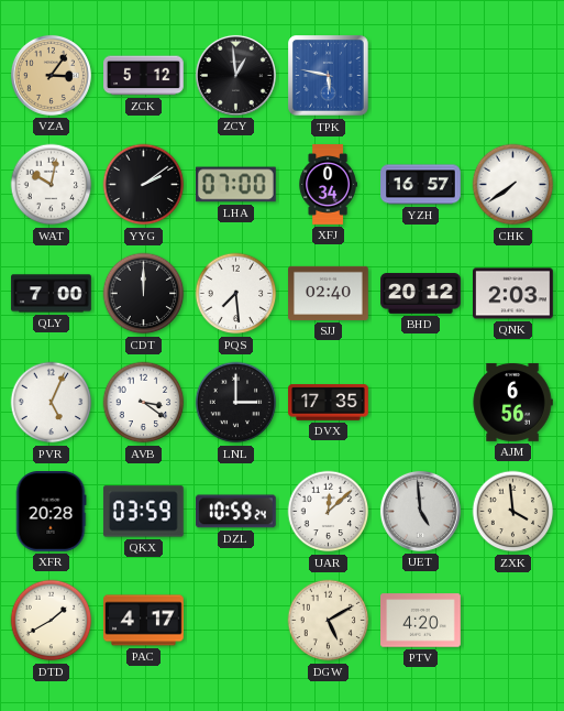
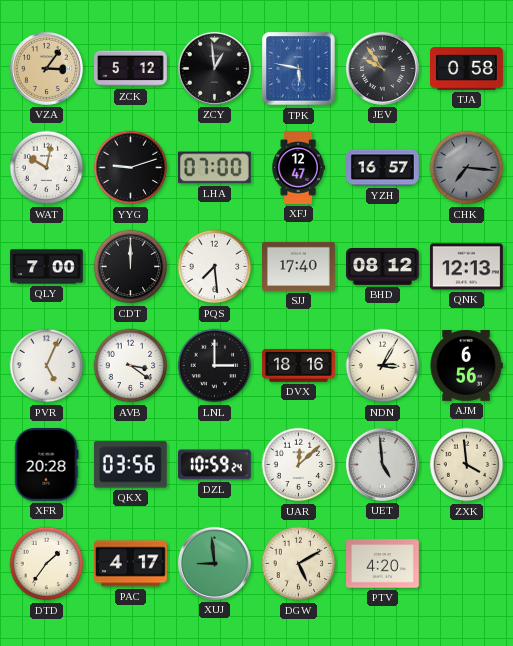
JEV: none -> 9:54 (382, 68)
TJA: none -> 0:58 (467, 69)
YYG: 2:09 -> 9:12 (131, 168)
XFJ: 0:34 -> 12:47 (298, 168)
CHK: 7:39 -> 7:16 (467, 168)
CHK dial: white -> grey (467, 168)
SJJ: 02:40 -> 17:40 (299, 266)
BHD: 20:12 -> 08:12 (383, 267)
QNK: 2:03 -> 12:13 (467, 267)
DVX: 17:35 -> 18:16 (299, 366)
NDN: none -> 3:05 (383, 366)
QKX: 03:59 -> 03:56 (130, 465)
DTD: 1:40 -> 1:36 (47, 564)
XUJ: none -> 8:59 (214, 563)
